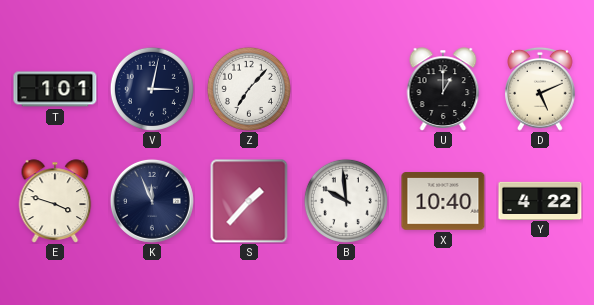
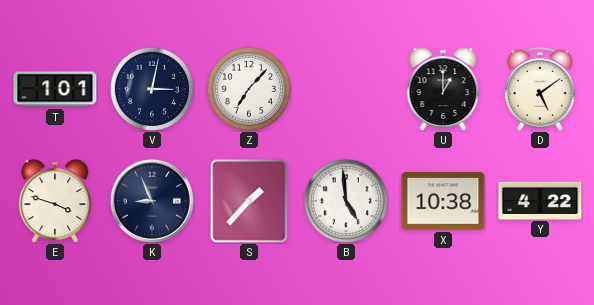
D: 5:11 -> 5:09 (540, 89)
K: 11:56 -> 8:56 (152, 201)
B: 9:59 -> 4:59 (346, 201)
X: 10:40 -> 10:38 (443, 201)
